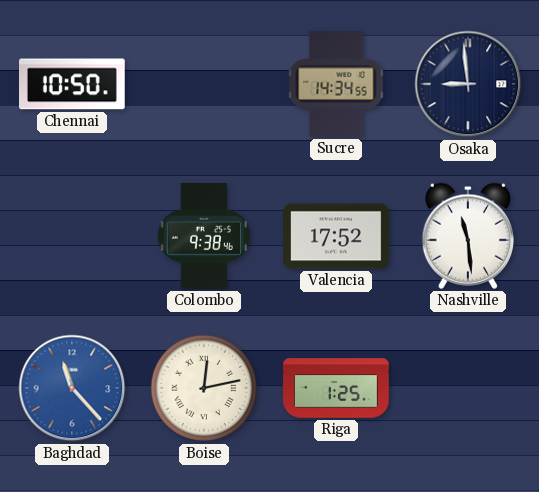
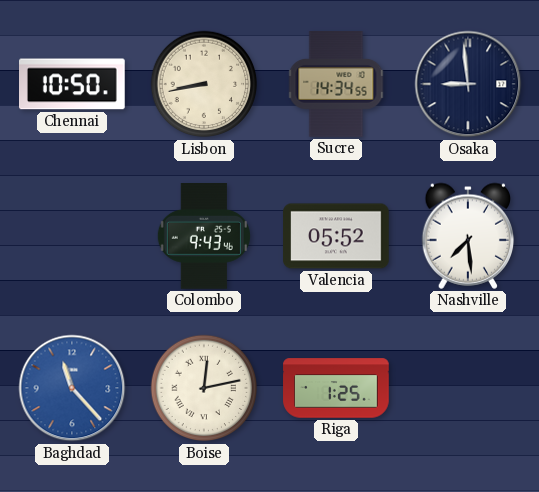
Lisbon: none -> 8:43 (204, 84)
Colombo: 9:38 -> 9:43 (204, 237)
Valencia: 17:52 -> 05:52 (336, 236)
Nashville: 11:29 -> 7:29 (468, 236)
